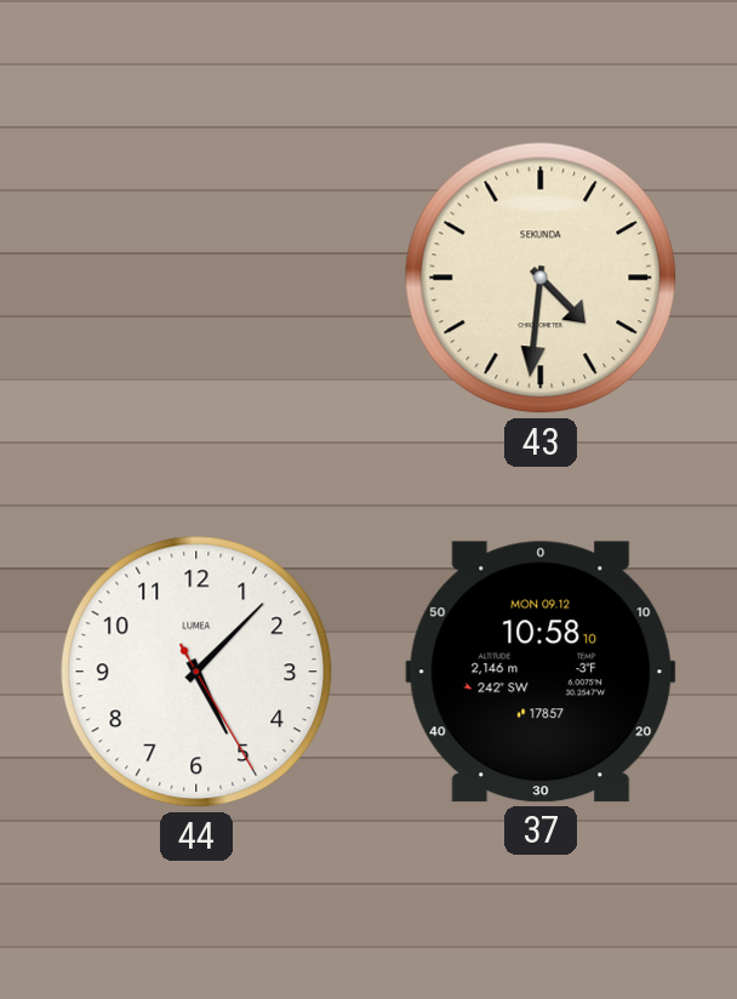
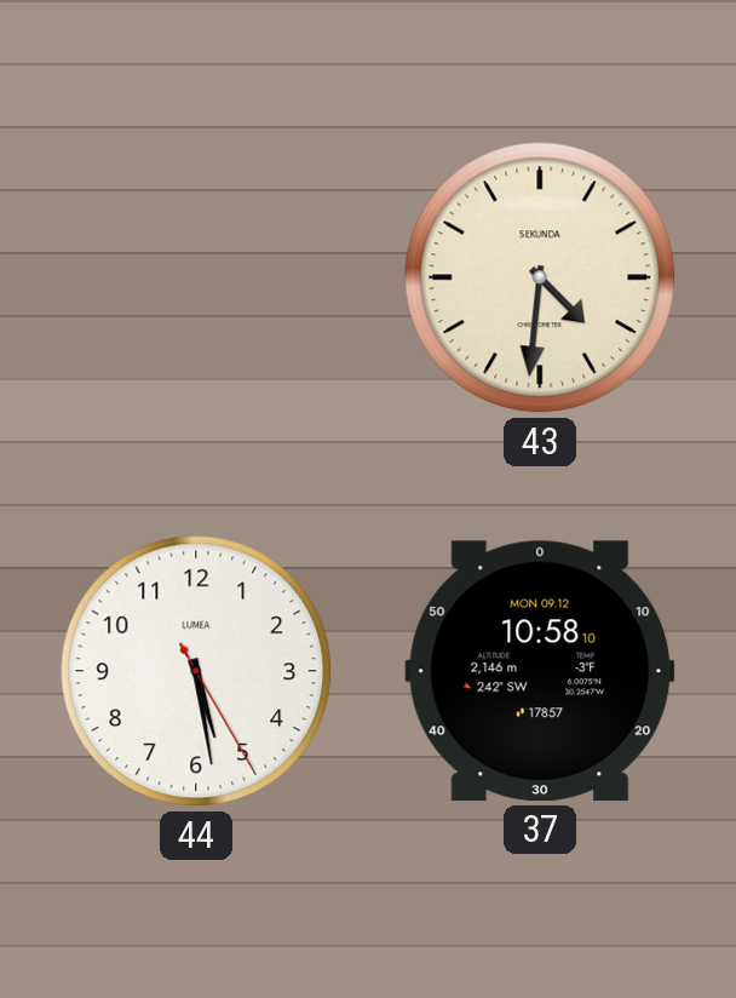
44: 5:07 -> 5:28 (196, 671)
